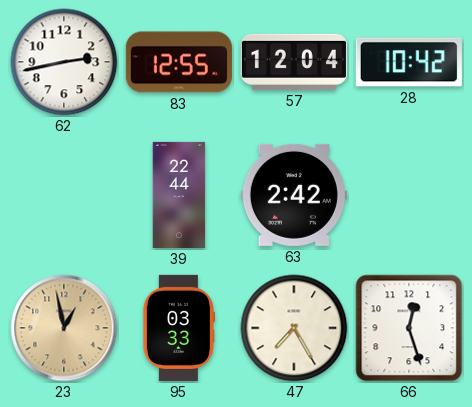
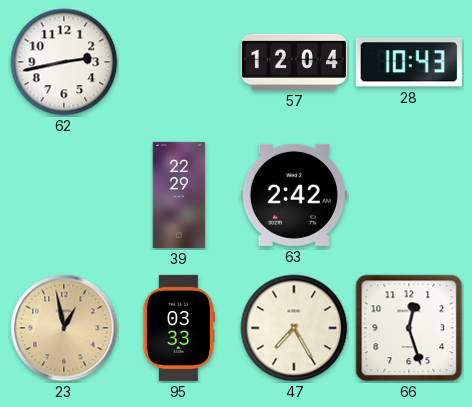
83: 12:55 -> none (179, 62)
28: 10:42 -> 10:43 (409, 62)
39: 22:44 -> 22:29 (179, 195)
